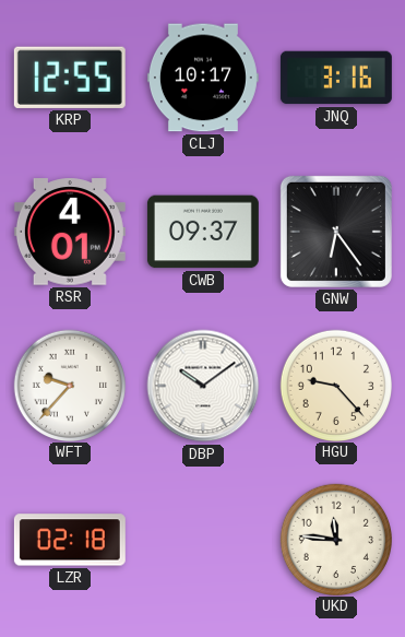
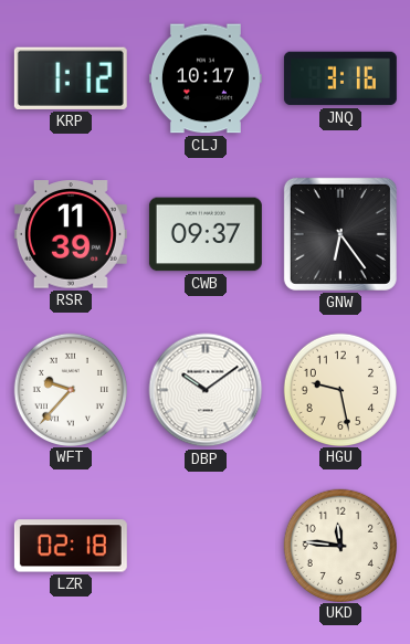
KRP: 12:55 -> 1:12 (71, 78)
RSR: 4:01 -> 11:39 (71, 234)
HGU: 9:23 -> 9:28 (339, 389)
